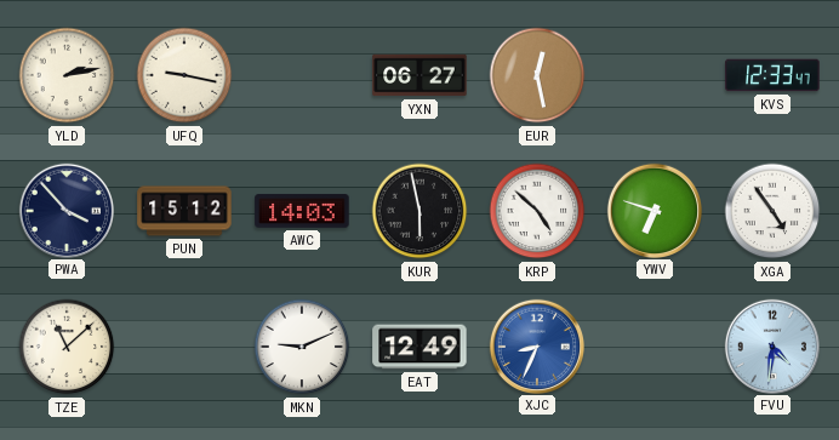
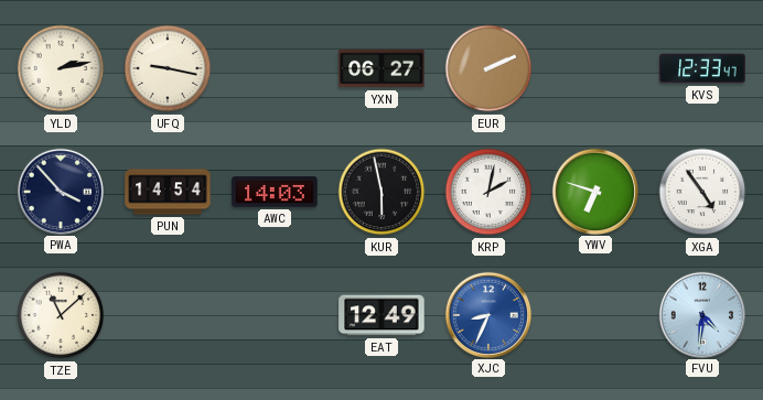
EUR: 12:28 -> 2:11 (488, 68)
PUN: 15:12 -> 14:54 (168, 192)
KRP: 4:52 -> 2:02 (488, 192)
MKN: 9:11 -> none (302, 347)
